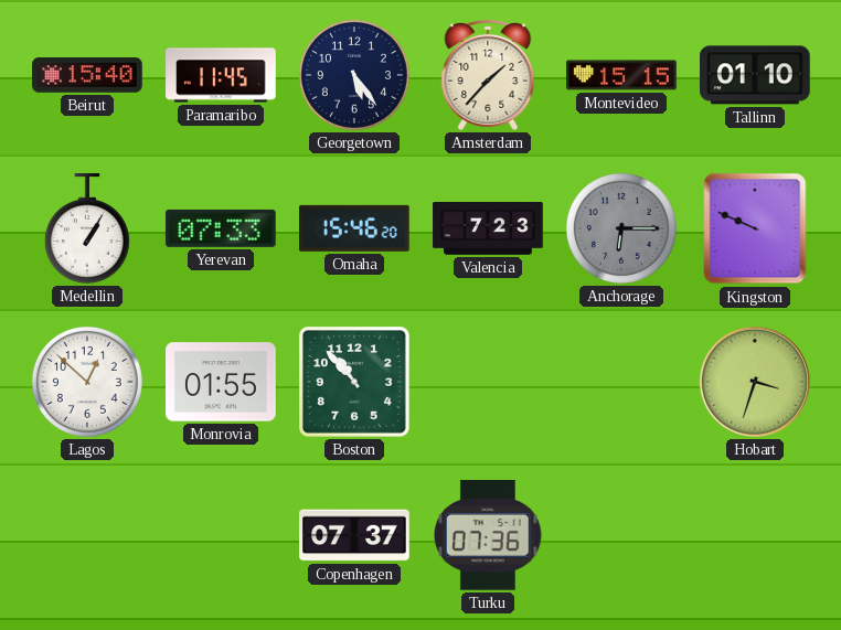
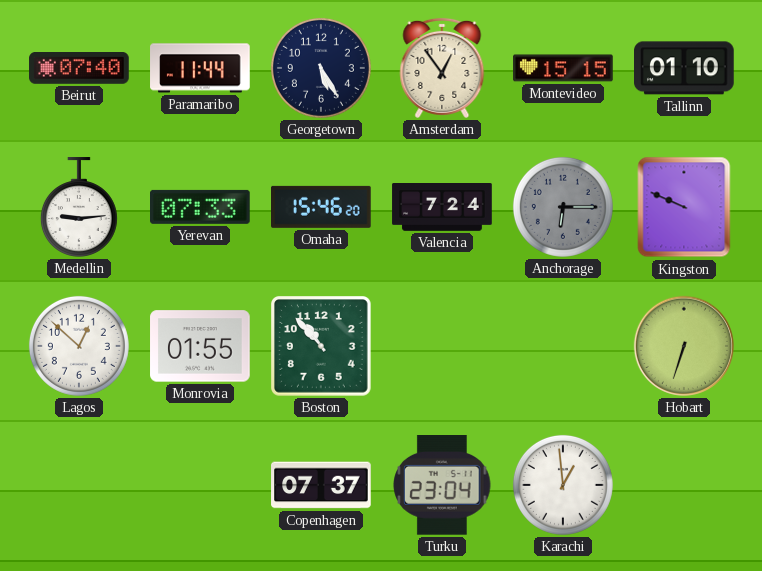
Beirut: 15:40 -> 07:40 (79, 69)
Paramaribo: 11:45 -> 11:44 (200, 68)
Georgetown: 5:24 -> 5:25 (321, 68)
Amsterdam: 1:37 -> 12:54 (442, 68)
Medellin: 1:05 -> 9:14 (79, 207)
Valencia: 7:23 -> 7:24 (442, 208)
Hobart: 3:33 -> 6:33 (684, 346)
Turku: 07:36 -> 23:04 (442, 486)
Karachi: none -> 12:59 (563, 485)
